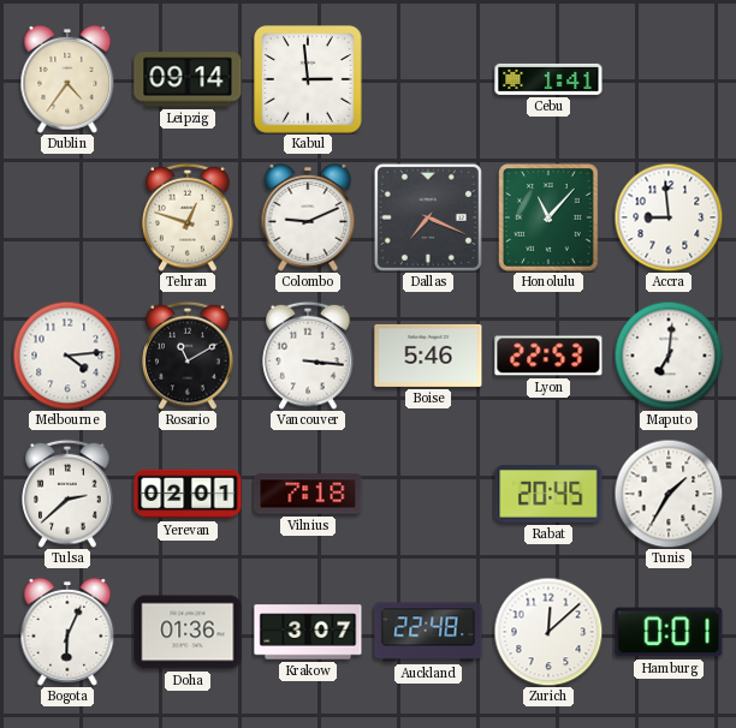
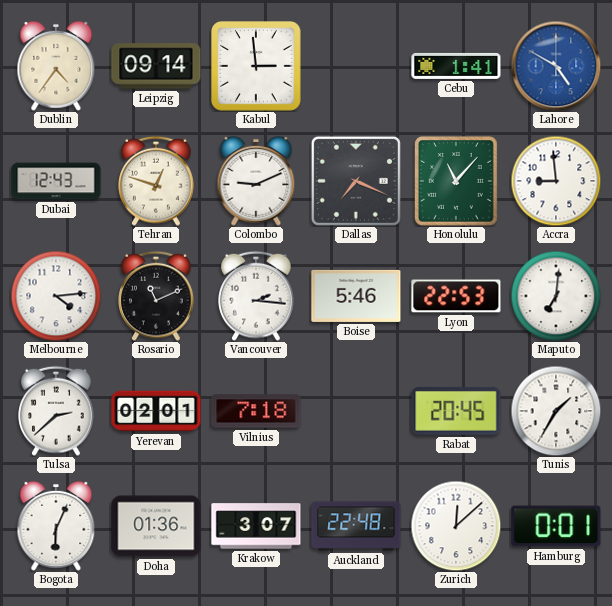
Lahore: none -> 4:50 (556, 66)
Dubai: none -> 12:43 (56, 181)
Rosario: 11:10 -> 11:11 (156, 296)
Vancouver: 3:16 -> 2:16 (256, 296)
